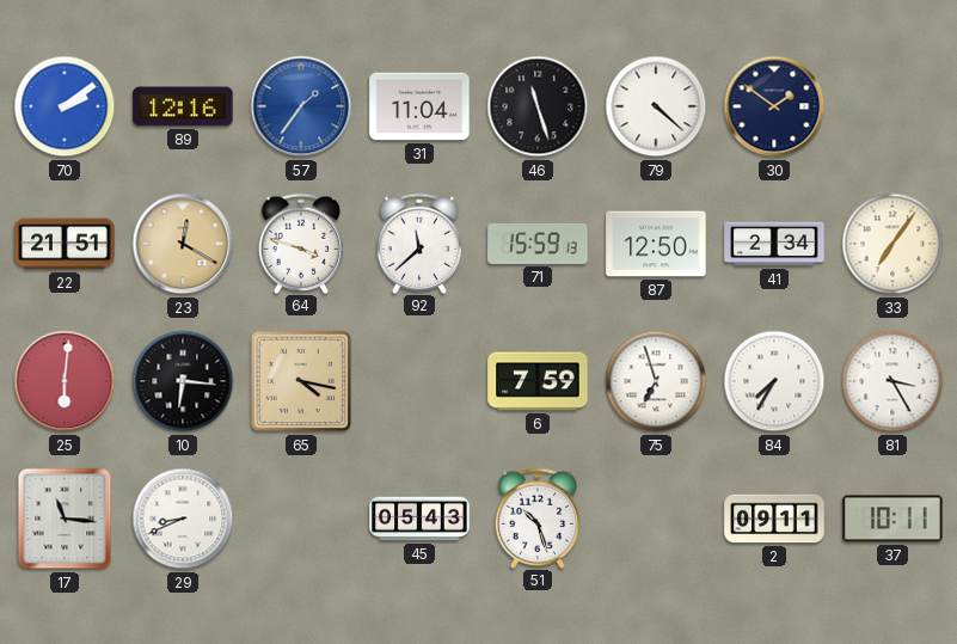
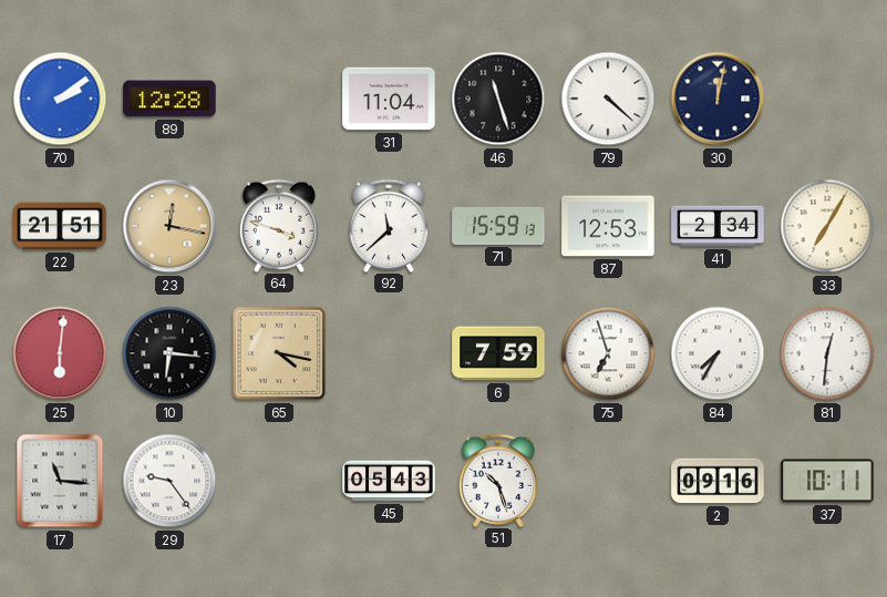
89: 12:16 -> 12:28 (169, 99)
57: 1:36 -> none (301, 106)
30: 1:51 -> 12:02 (718, 99)
23: 12:20 -> 12:17 (169, 226)
87: 12:50 -> 12:53 (608, 226)
33: 7:06 -> 7:05 (827, 226)
81: 3:25 -> 12:31 (827, 353)
29: 8:41 -> 9:24 (169, 481)
2: 09:11 -> 09:16 (718, 481)
